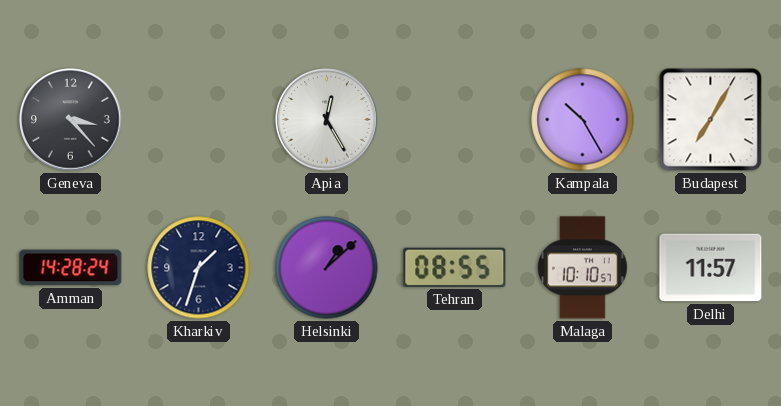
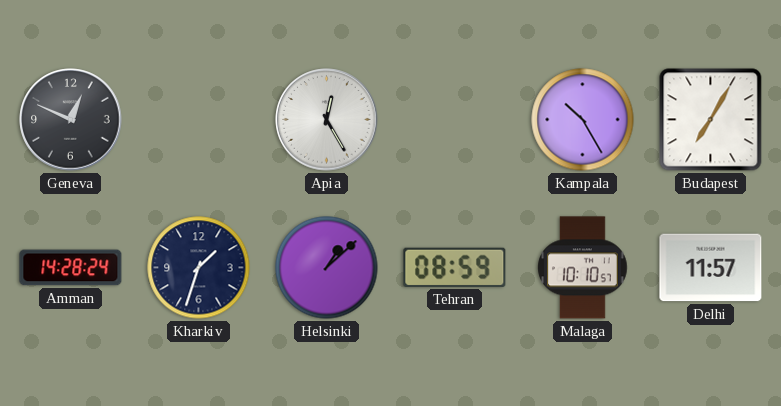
Geneva: 3:23 -> 12:49 (71, 120)
Tehran: 08:55 -> 08:59 (455, 267)
